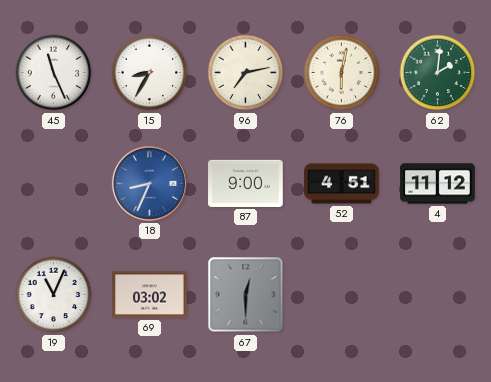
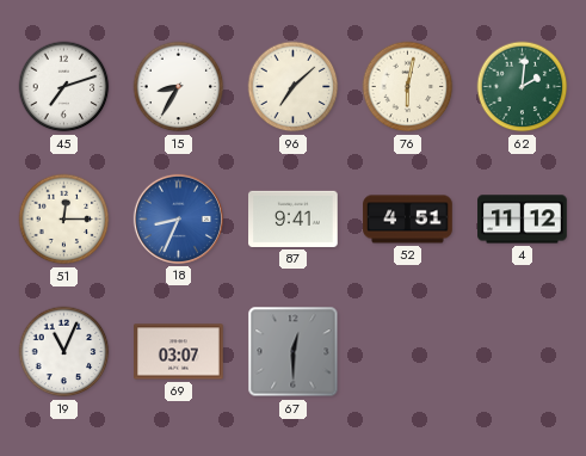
45: 11:26 -> 7:12 (64, 87)
96: 7:13 -> 7:08 (294, 87)
51: none -> 12:15 (64, 220)
87: 9:00 -> 9:41 (294, 218)
69: 03:02 -> 03:07 (179, 352)
